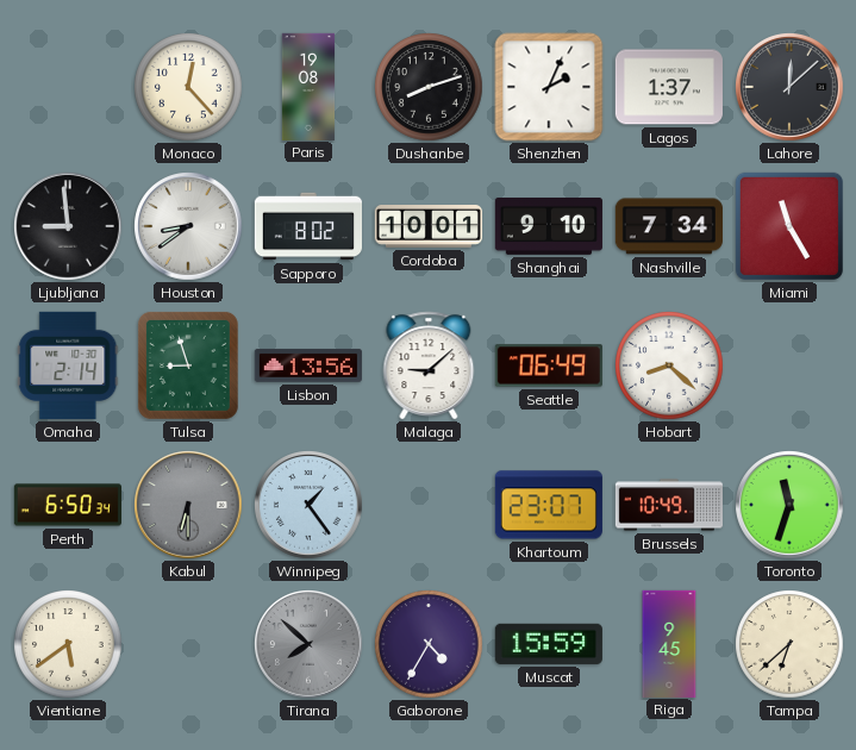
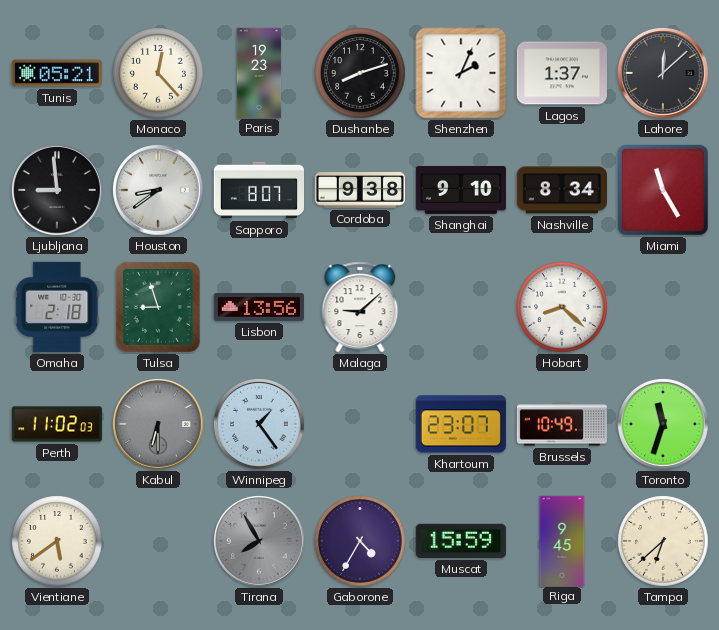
Tunis: none -> 05:21 (57, 73)
Paris: 19:08 -> 19:23 (259, 72)
Sapporo: 8:02 -> 8:07 (258, 190)
Cordoba: 10:01 -> 9:38 (360, 191)
Nashville: 7:34 -> 8:34 (562, 190)
Omaha: 2:14 -> 2:18 (57, 307)
Seattle: 06:49 -> none (549, 365)
Perth: 6:50 -> 11:02 (56, 424)
Tirana: 7:52 -> 7:55 (260, 542)
